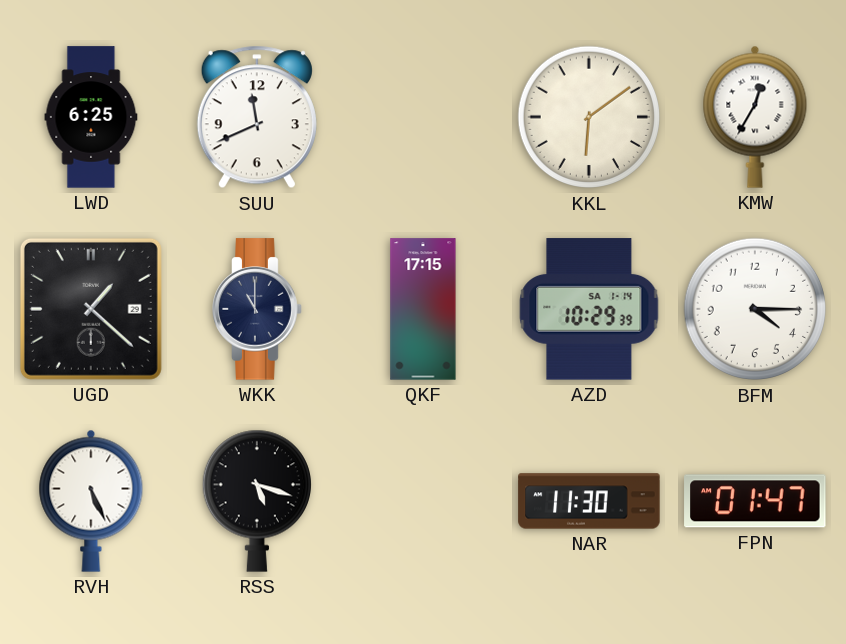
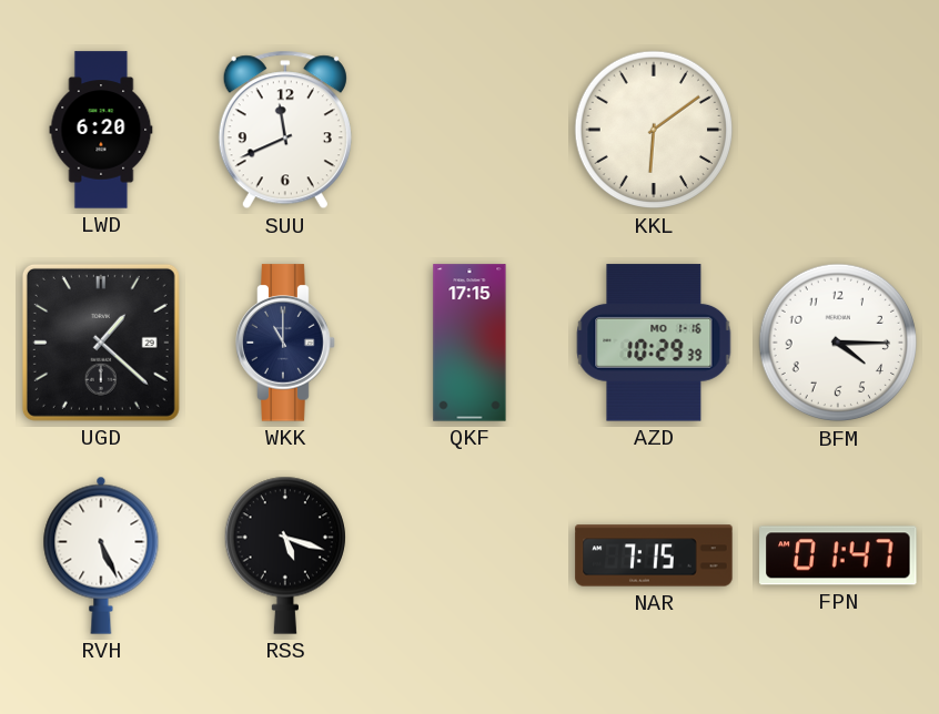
LWD: 6:25 -> 6:20 (101, 130)
KMW: 12:35 -> none (755, 117)
AZD date: SA 1-14 -> MO 1-16 (654, 343)
NAR: 11:30 -> 7:15 (654, 555)
